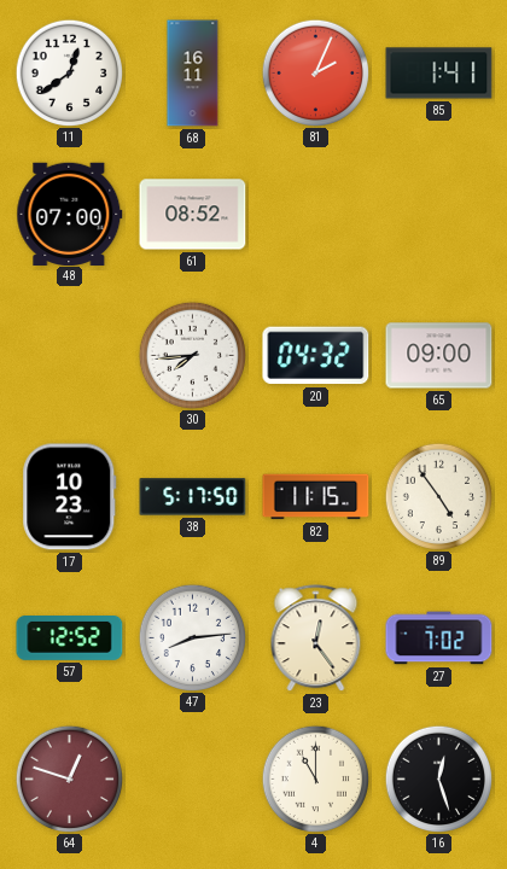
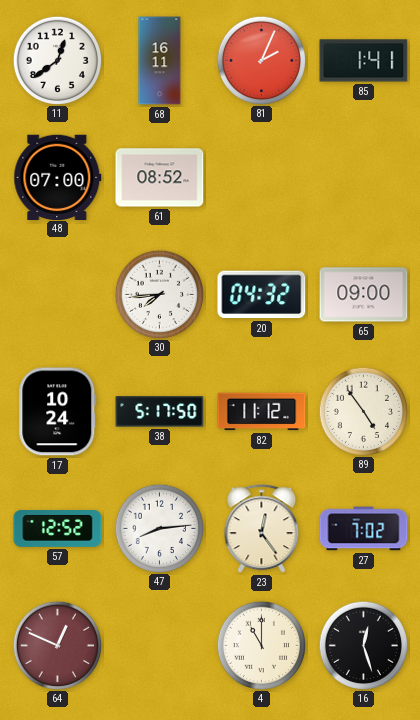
17: 10:23 -> 10:24 (58, 412)
82: 11:15 -> 11:12 (262, 412)
64: 12:48 -> 12:49 (57, 645)
